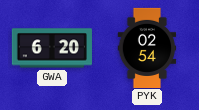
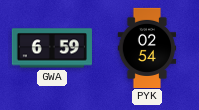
GWA: 6:20 -> 6:59 (52, 48)
